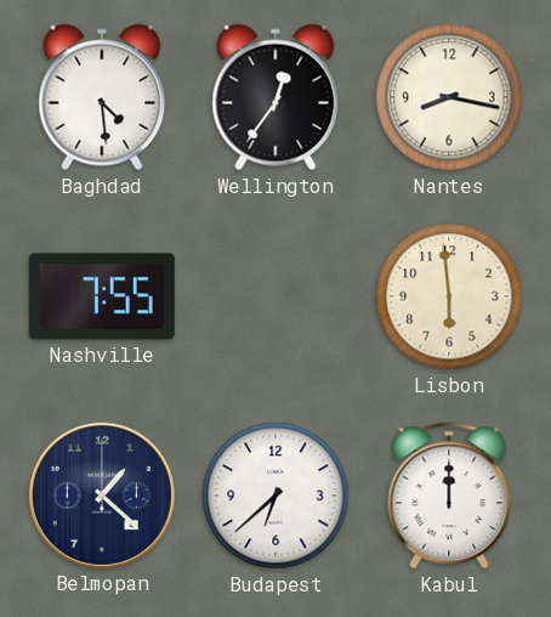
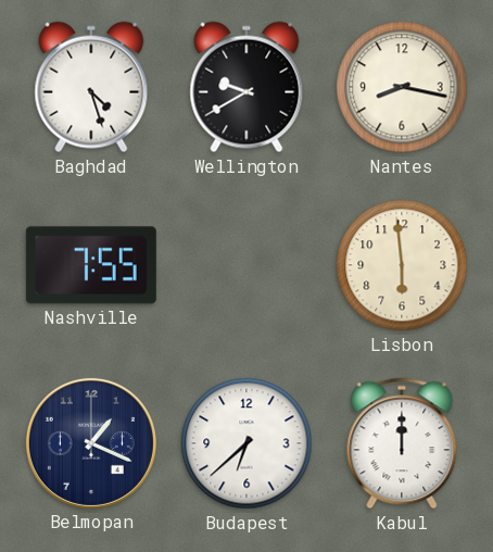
Baghdad: 4:29 -> 4:27 (91, 87)
Wellington: 12:36 -> 9:40 (246, 87)
Belmopan: 1:22 -> 1:19 (91, 443)
